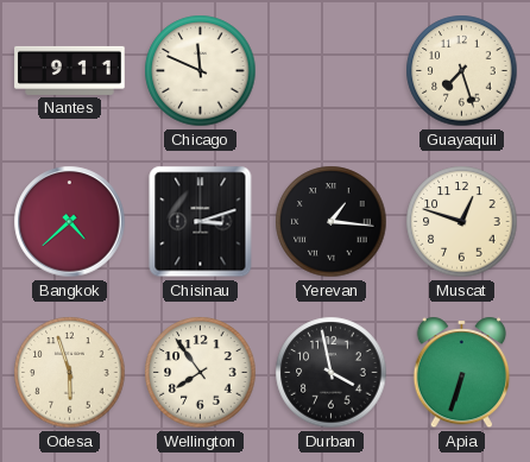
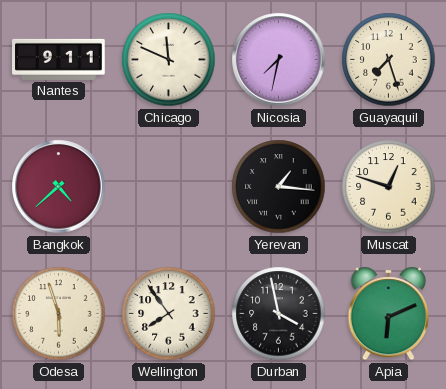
Nicosia: none -> 7:32 (279, 60)
Chisinau: 3:12 -> none (201, 222)
Apia: 6:33 -> 6:11 (389, 314)
